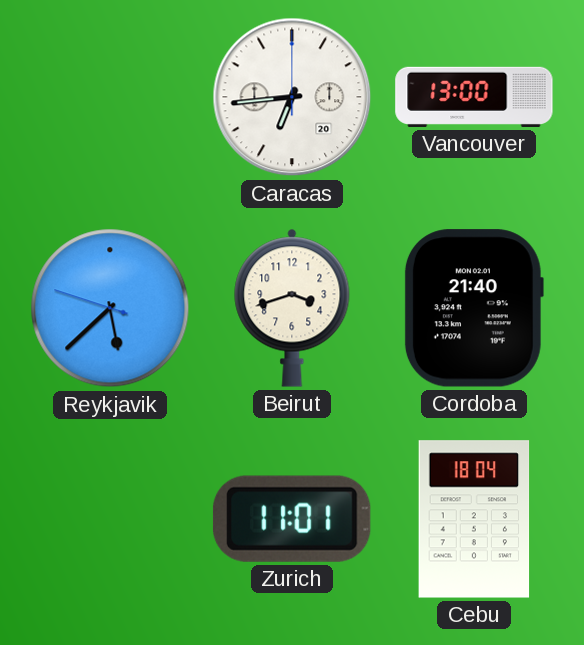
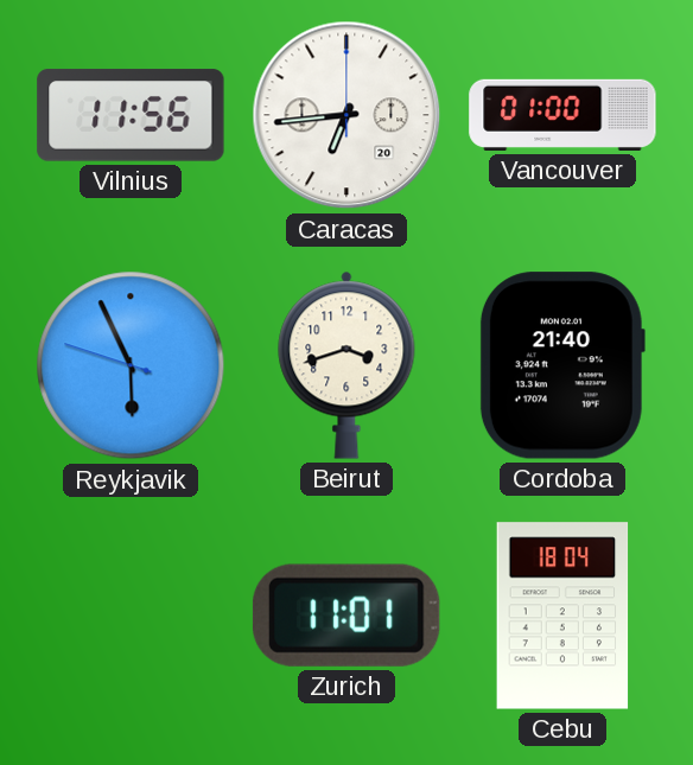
Vilnius: none -> 11:56 (131, 115)
Vancouver: 13:00 -> 01:00 (562, 115)
Reykjavik: 5:37 -> 5:55 (131, 365)
